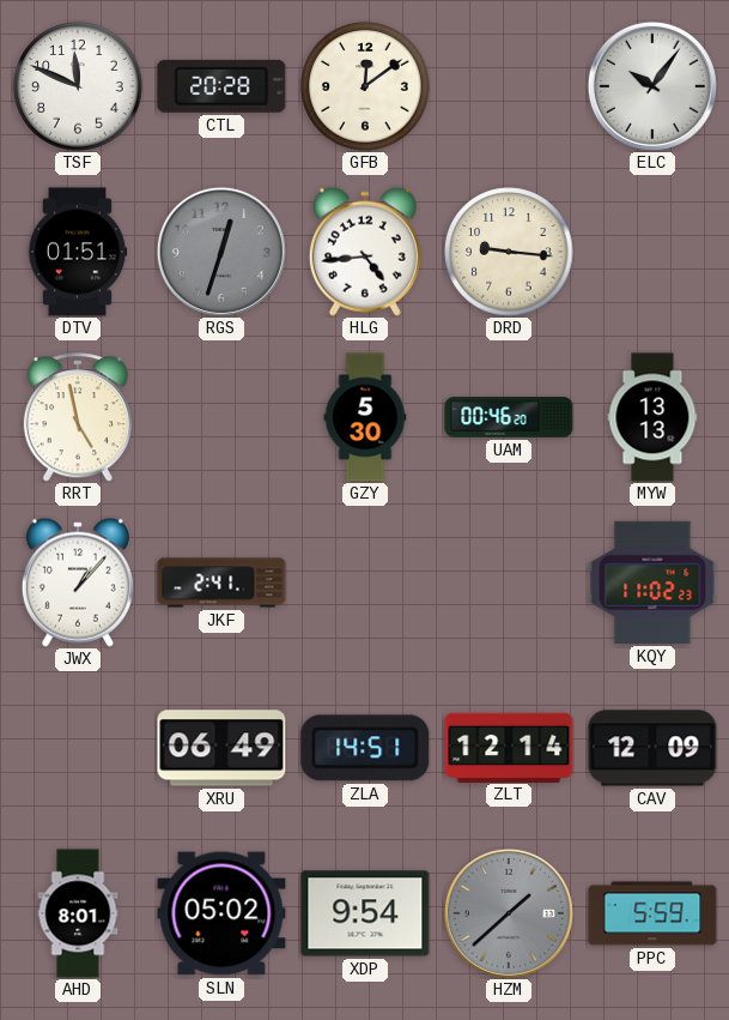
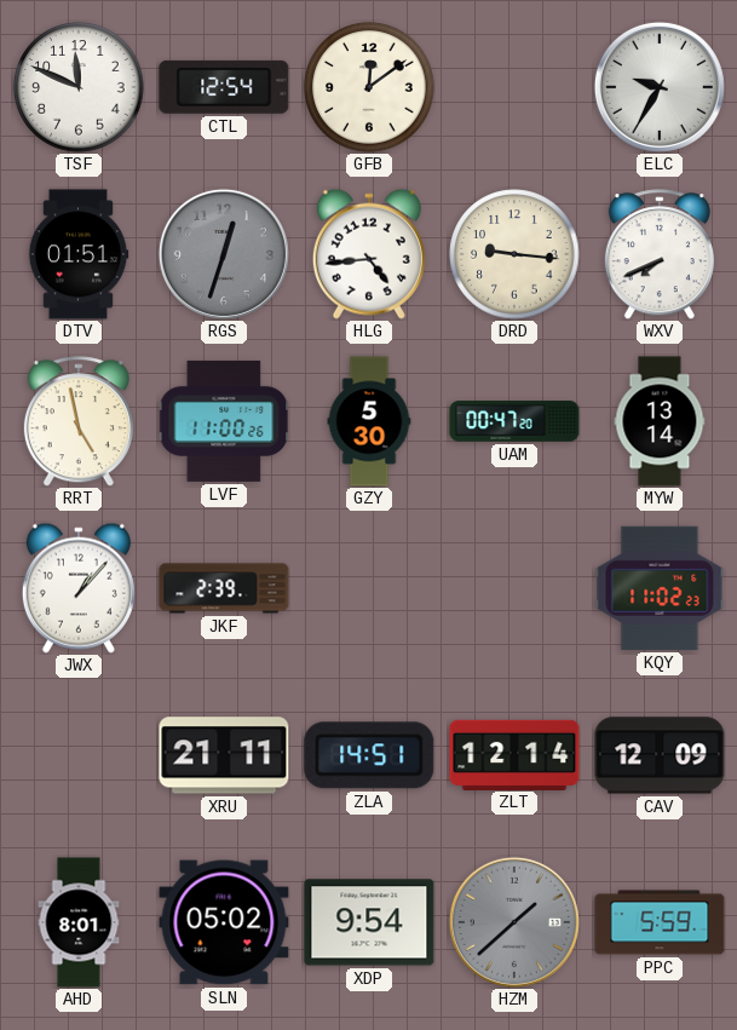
CTL: 20:28 -> 12:54 (224, 87)
ELC: 10:06 -> 9:35 (660, 87)
WXV: none -> 7:41 (660, 254)
LVF: none -> 11:00 (224, 421)
UAM: 00:46 -> 00:47 (514, 421)
MYW: 13:13 -> 13:14 (660, 421)
JKF: 2:41 -> 2:39 (224, 588)
XRU: 06:49 -> 21:11 (224, 755)
